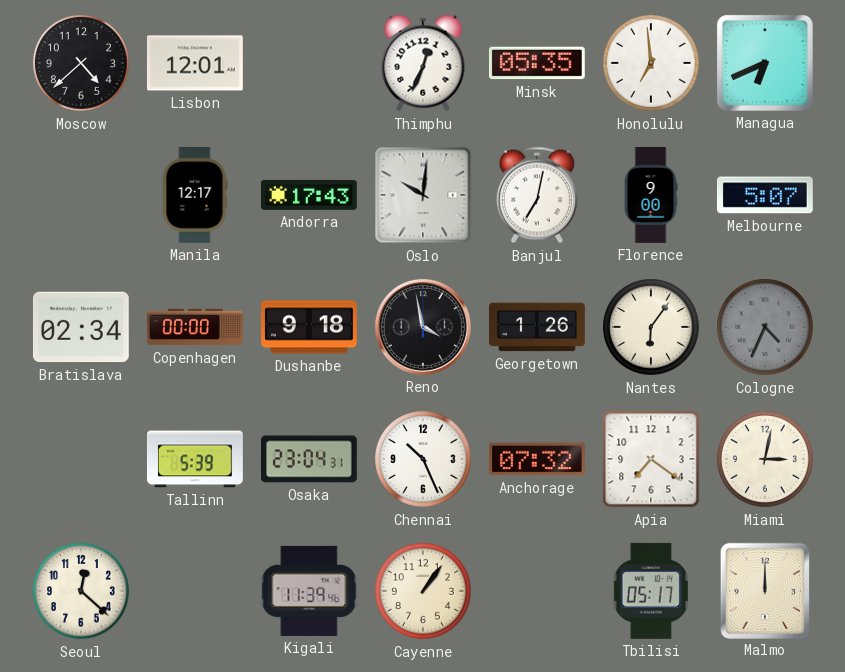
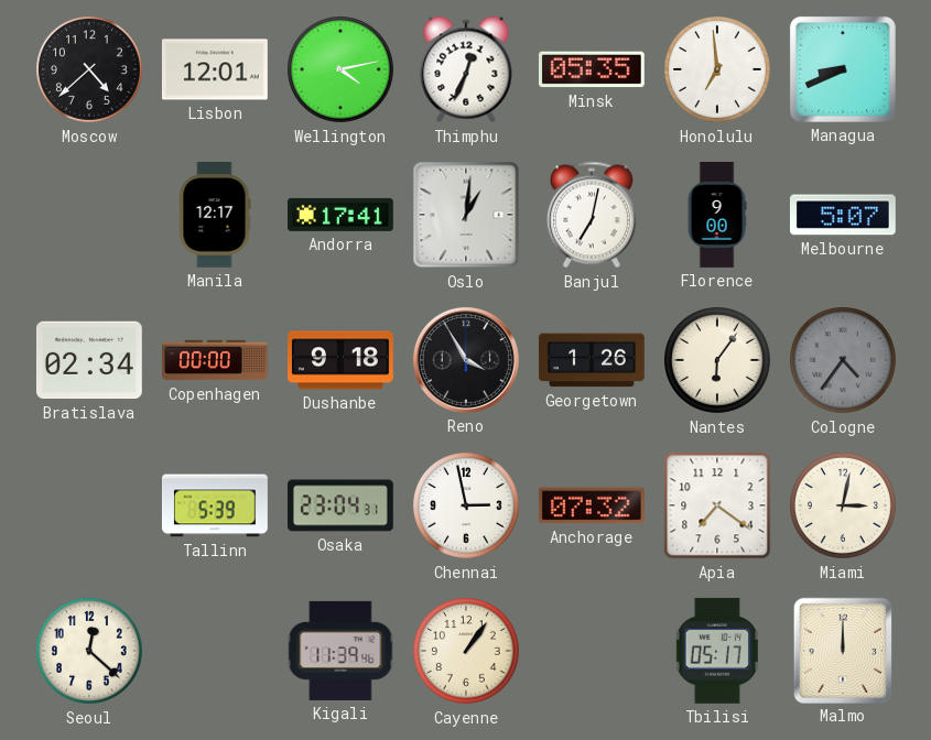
Wellington: none -> 4:13 (342, 70)
Managua: 6:41 -> 8:41 (843, 69)
Andorra: 17:43 -> 17:41 (340, 215)
Oslo: 10:01 -> 1:01 (466, 215)
Reno: 3:58 -> 3:55 (466, 360)
Cologne: 4:34 -> 4:36 (844, 361)
Chennai: 10:26 -> 2:58 (467, 507)
